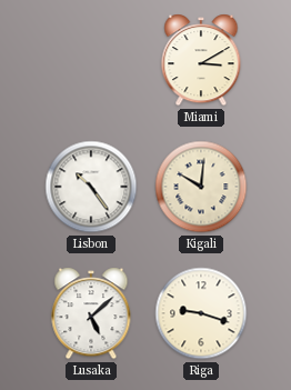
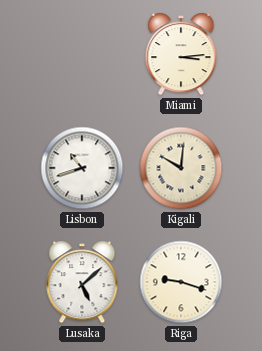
Miami: 3:10 -> 3:14 (181, 54)
Lisbon: 10:24 -> 10:42 (82, 168)
